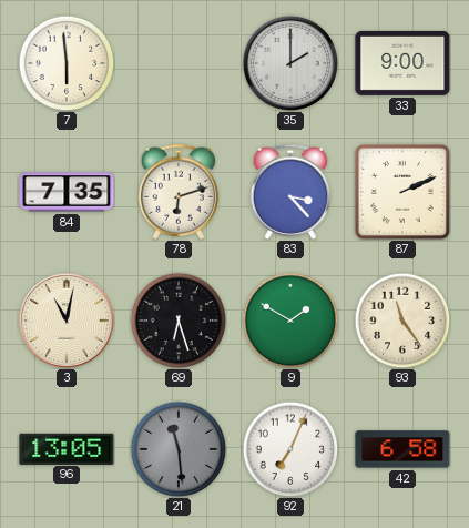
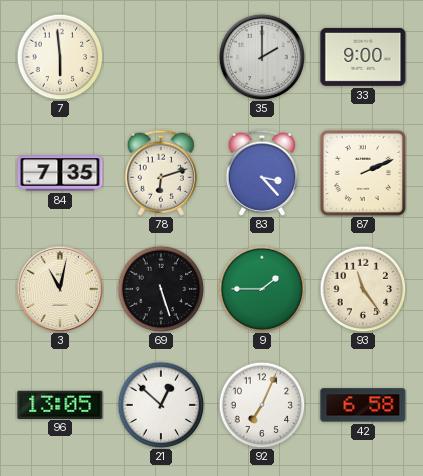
69: 6:27 -> 5:27 (161, 289)
9: 1:50 -> 1:45 (262, 289)
21: 11:29 -> 12:52 (161, 405)
21 dial: grey -> white (161, 405)
